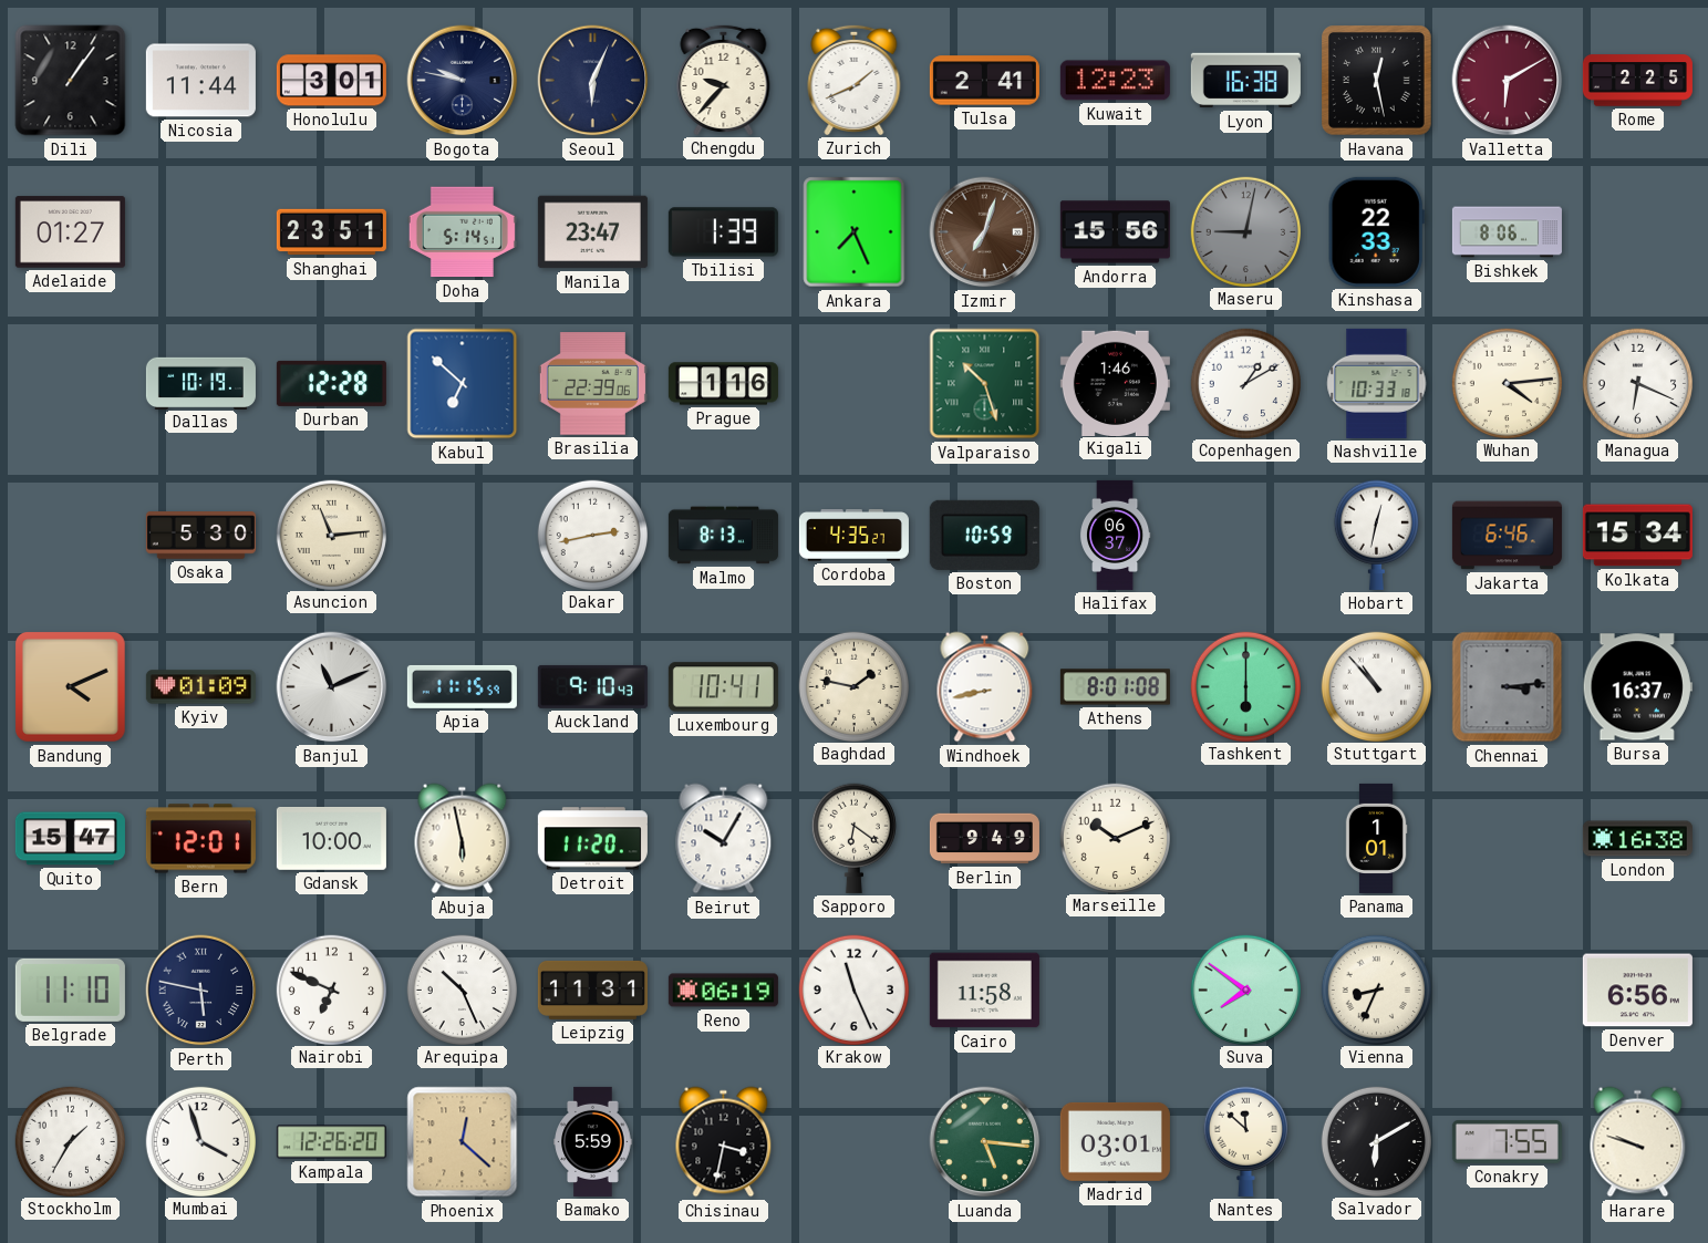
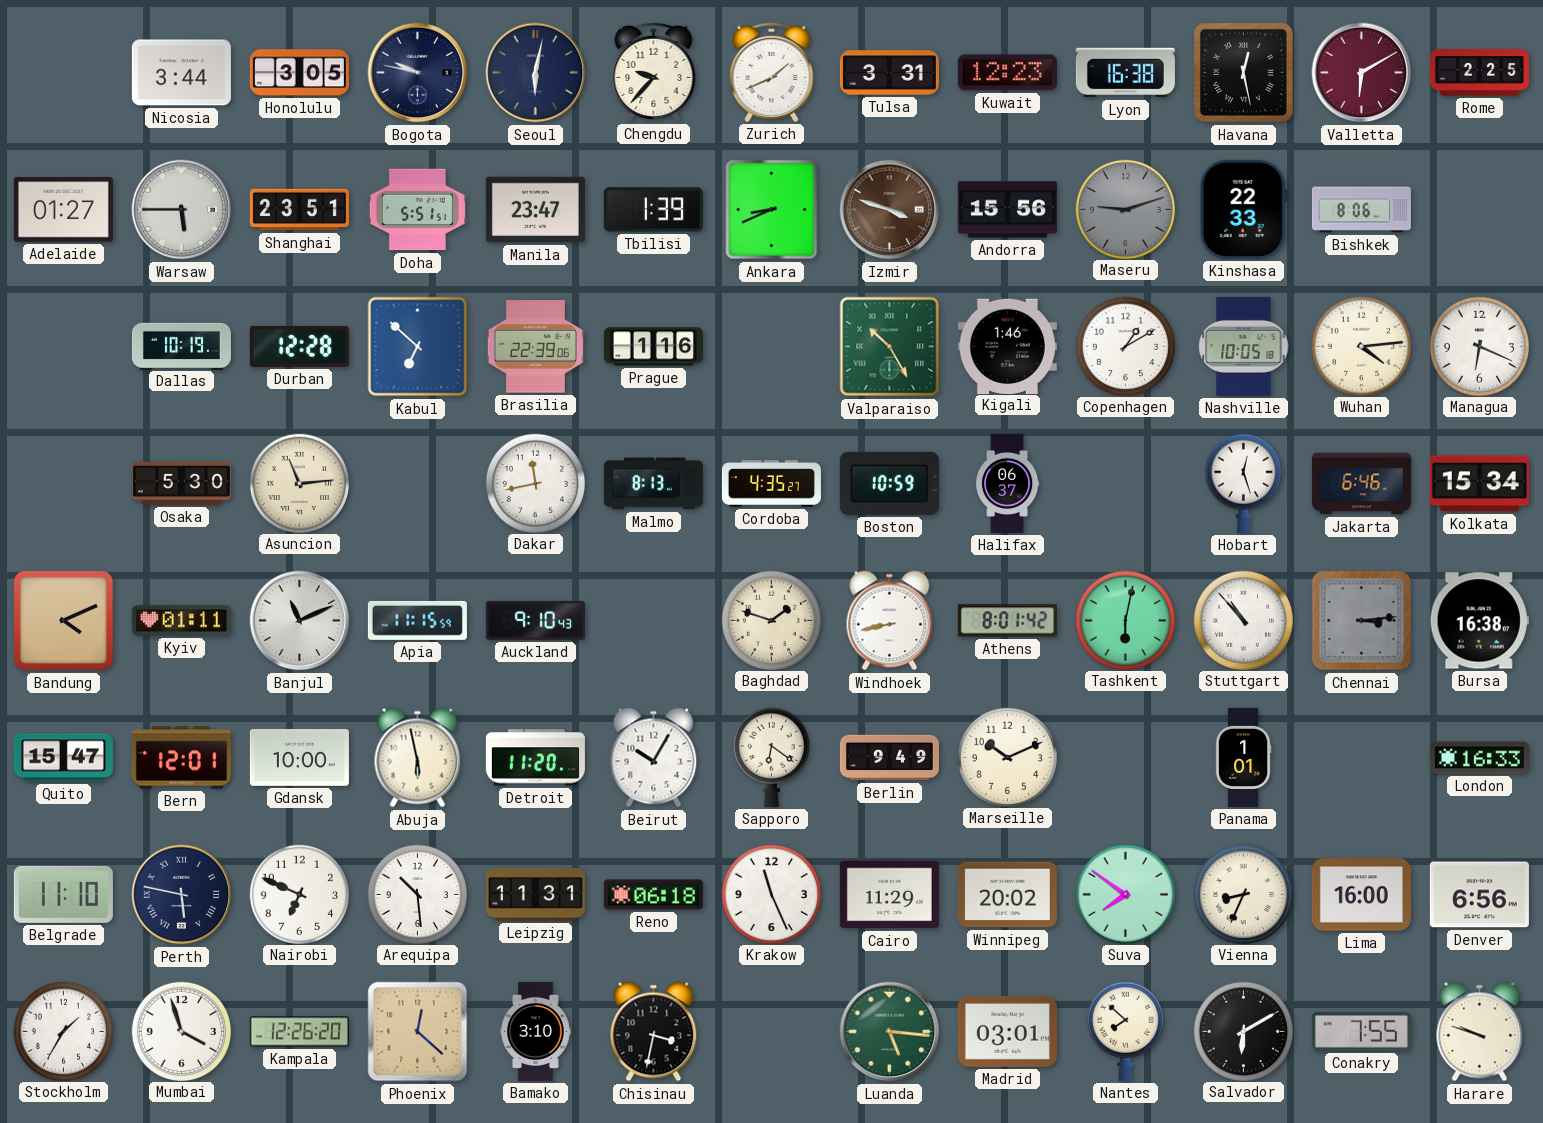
Dili: 1:06 -> none (71, 81)
Nicosia: 11:44 -> 3:44 (181, 73)
Honolulu: 3:01 -> 3:05 (299, 73)
Seoul: 6:04 -> 6:02 (536, 73)
Tulsa: 2:41 -> 3:31 (889, 73)
Warsaw: none -> 5:45 (182, 210)
Doha: 5:14 -> 5:51 (417, 210)
Ankara: 7:26 -> 8:41 (772, 210)
Izmir: 7:03 -> 3:48 (890, 210)
Maseru: 9:02 -> 9:12 (1125, 209)
Valparaiso: 10:27 -> 10:25 (890, 347)
Nashville: 10:33 -> 10:05 (1244, 346)
Dakar: 2:43 -> 11:43 (535, 483)
Hobart: 12:32 -> 12:27 (1243, 483)
Kyiv: 01:09 -> 01:11 (181, 621)
Luxembourg: 10:41 -> none (723, 687)
Baghdad: 1:47 -> 1:48 (771, 620)
Athens: 8:01:08 -> 8:01:42 (1007, 621)
Tashkent: 6:00 -> 6:02 (1125, 620)
Bursa: 16:37 -> 16:38 (1479, 621)
London: 16:38 -> 16:33 (1479, 758)
Arequipa: 10:26 -> 10:29 (417, 894)
Reno: 06:19 -> 06:18 (653, 895)
Cairo: 11:58 -> 11:29 (889, 895)
Winnipeg: none -> 20:02 (1007, 895)
Lima: none -> 16:00 (1361, 895)
Bamako: 5:59 -> 3:10 (536, 1031)
Nantes: 11:52 -> 7:52 (1125, 1031)
